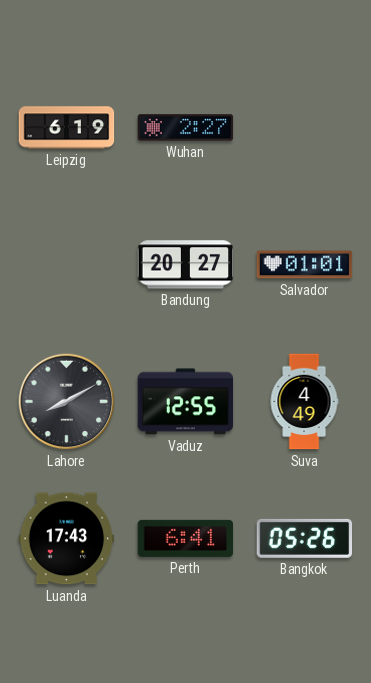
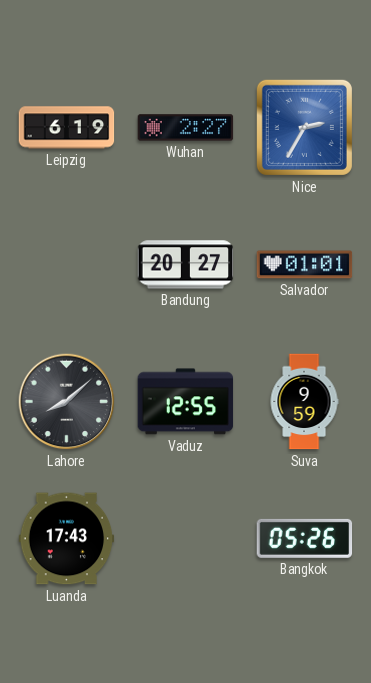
Nice: none -> 2:35 (304, 127)
Lahore: 8:10 -> 8:08 (67, 402)
Suva: 4:49 -> 9:59 (304, 402)
Perth: 6:41 -> none (186, 538)
